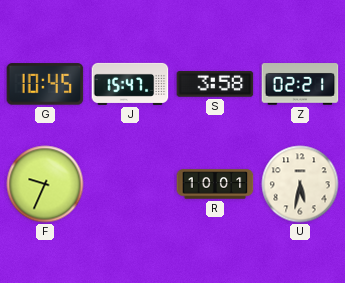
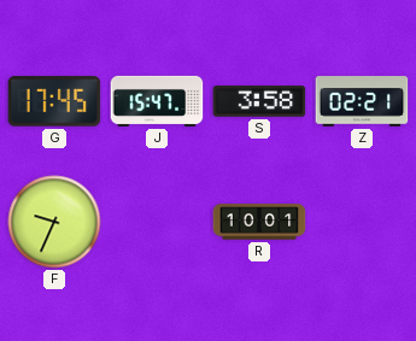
G: 10:45 -> 17:45 (54, 101)
U: 5:32 -> none (300, 184)
